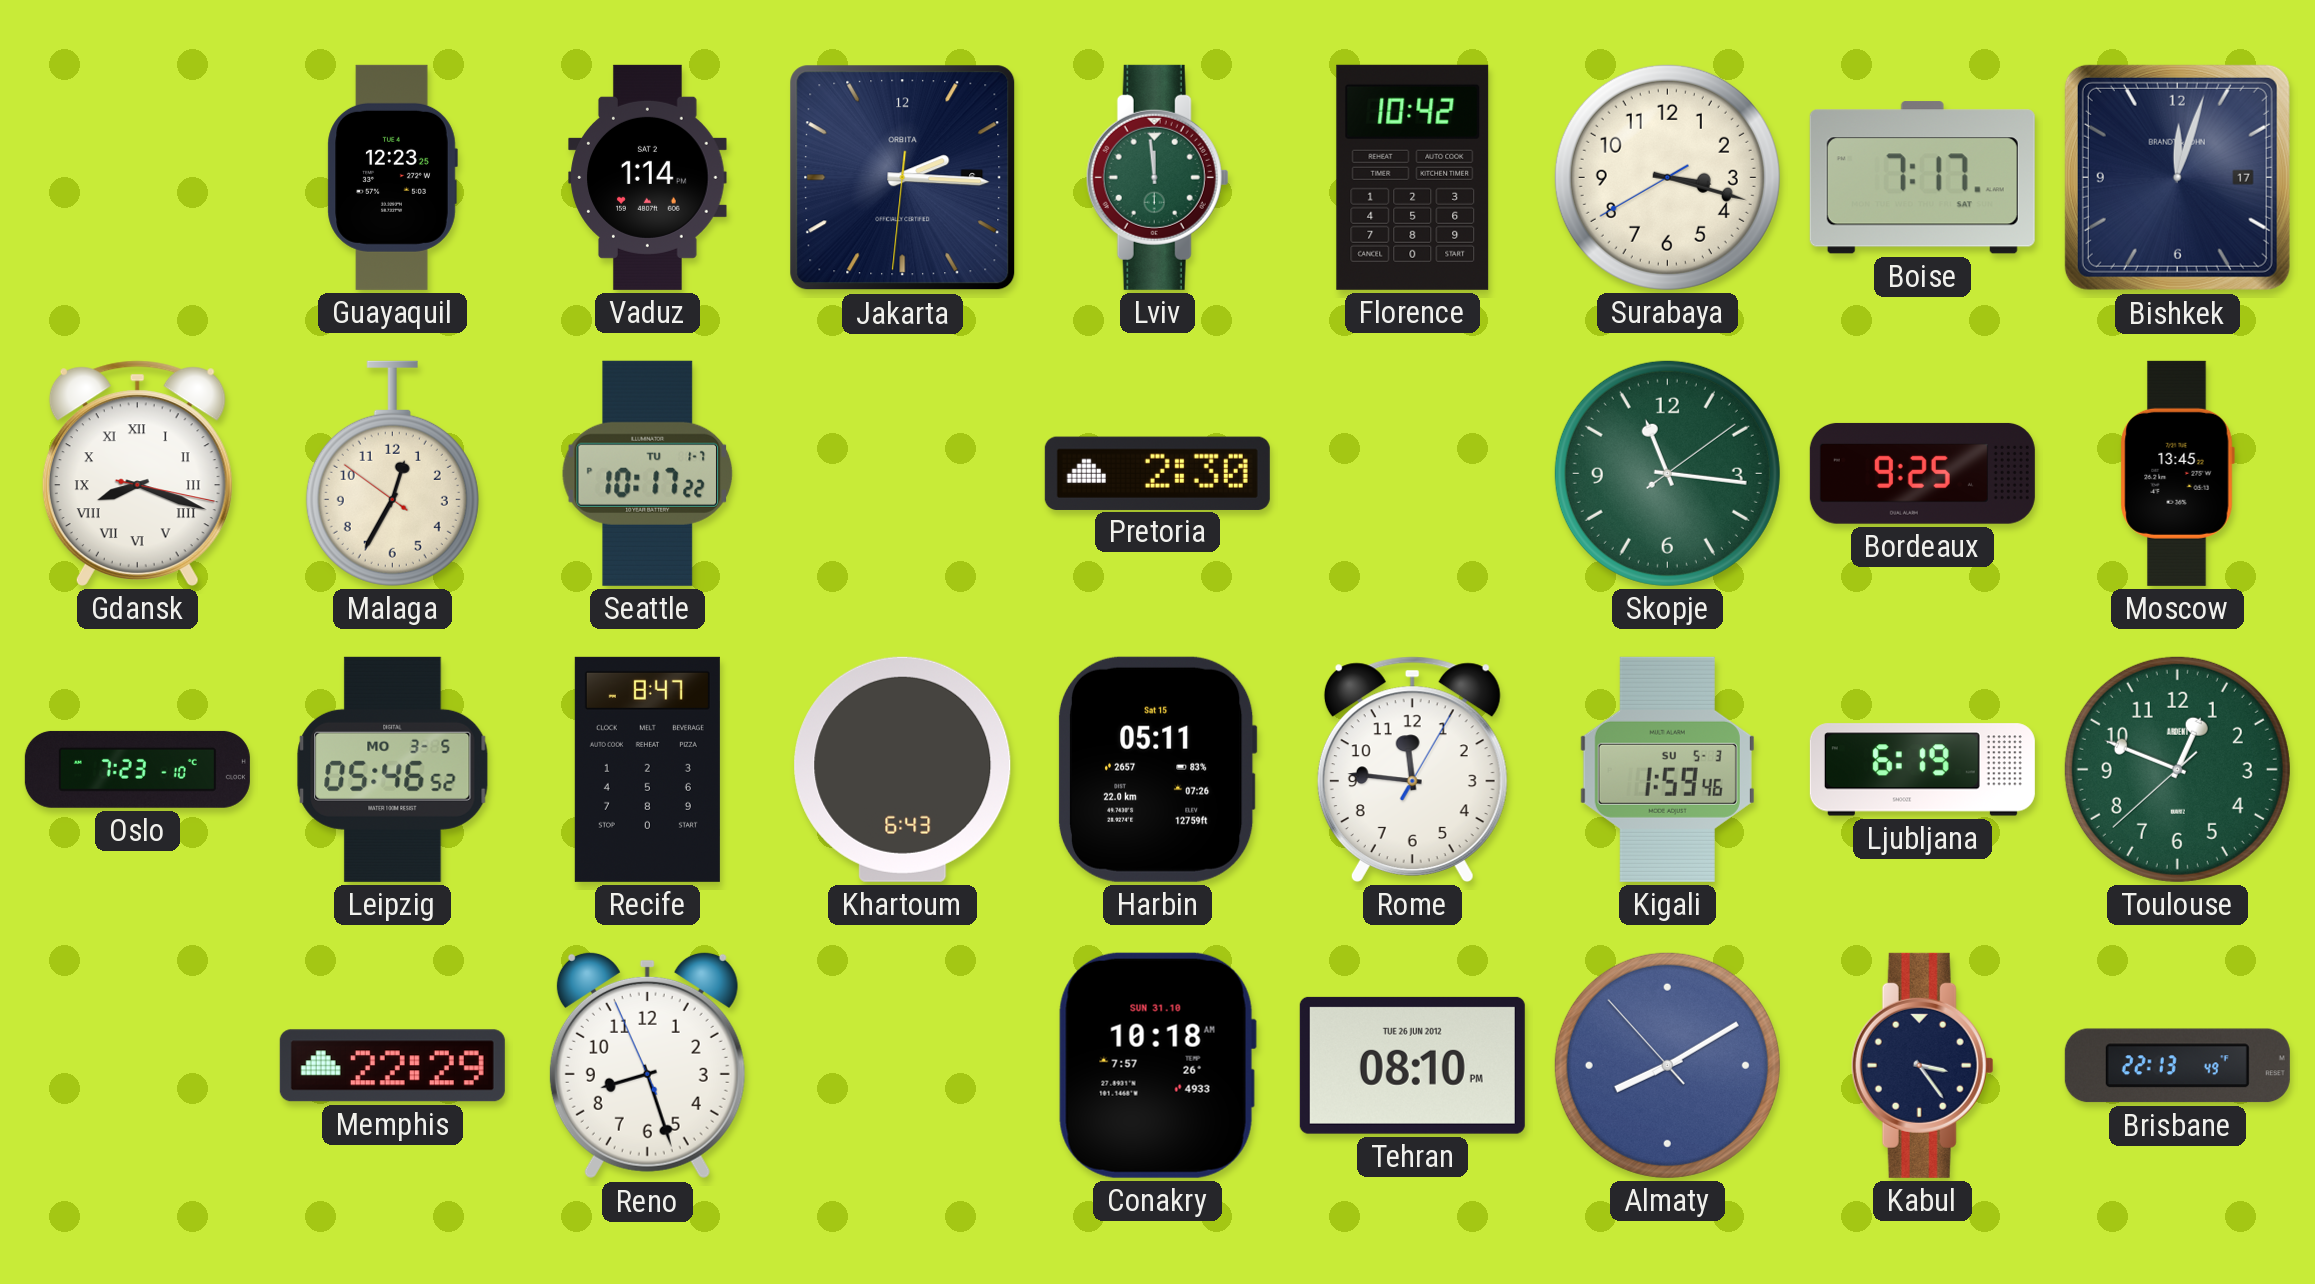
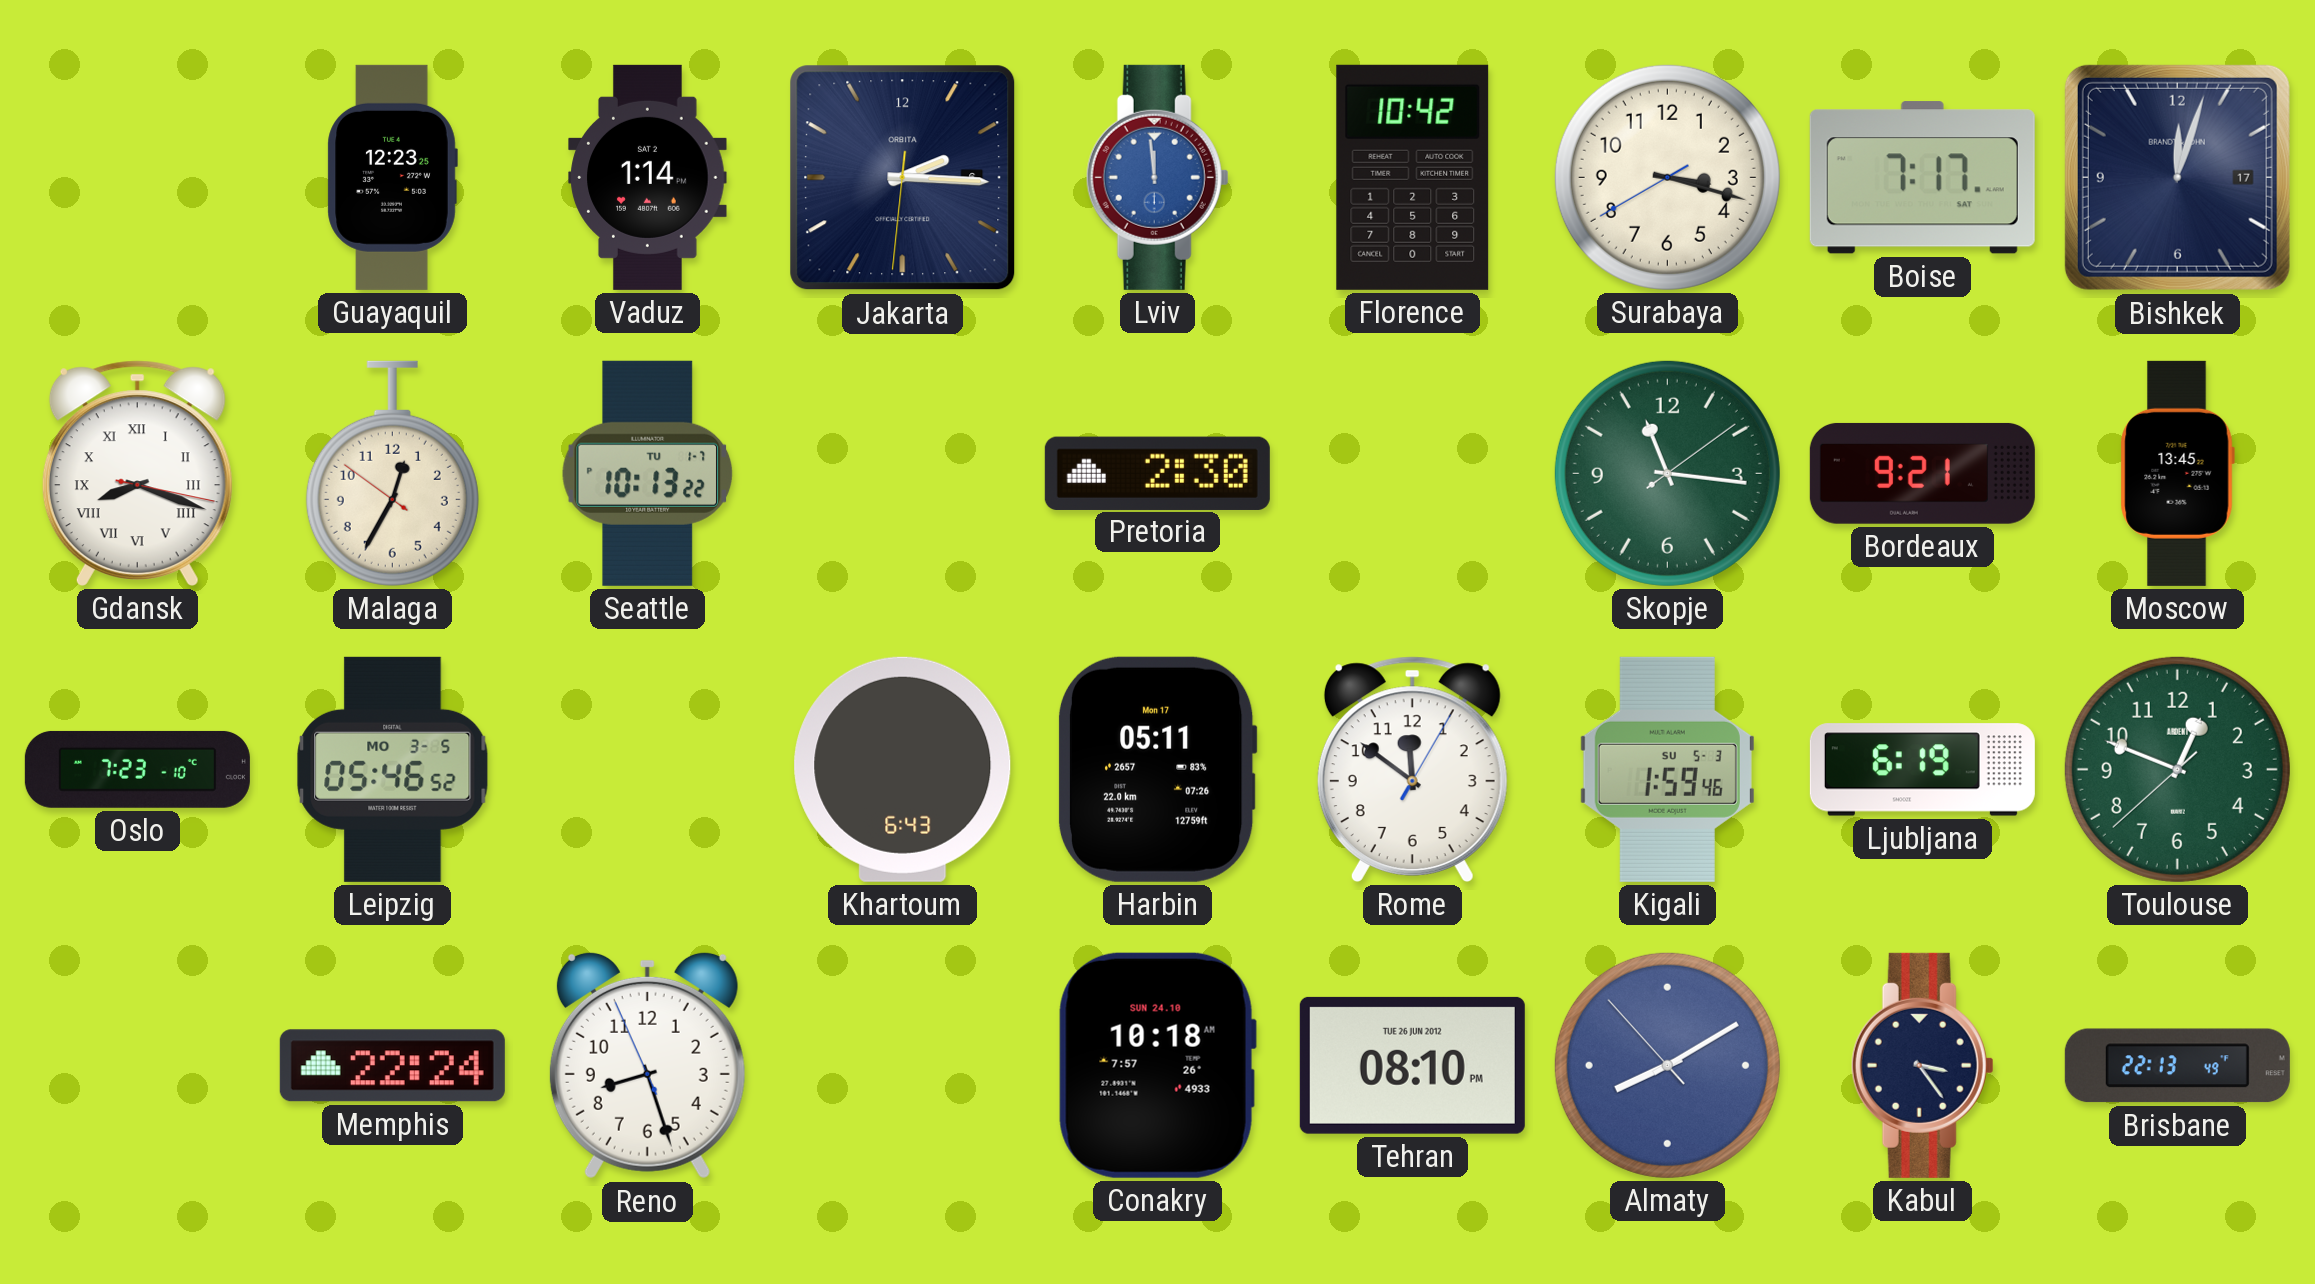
Lviv dial: green -> blue (1157, 177)
Seattle: 10:17 -> 10:13 (648, 473)
Bordeaux: 9:25 -> 9:21 (1922, 473)
Recife: 8:47 -> none (647, 769)
Harbin date: Sat 15 -> Mon 17 (1157, 769)
Rome: 11:46 -> 11:51 (1412, 769)
Memphis: 22:29 -> 22:24 (392, 1066)
Conakry date: SUN 31.10 -> SUN 24.10 (1157, 1065)
